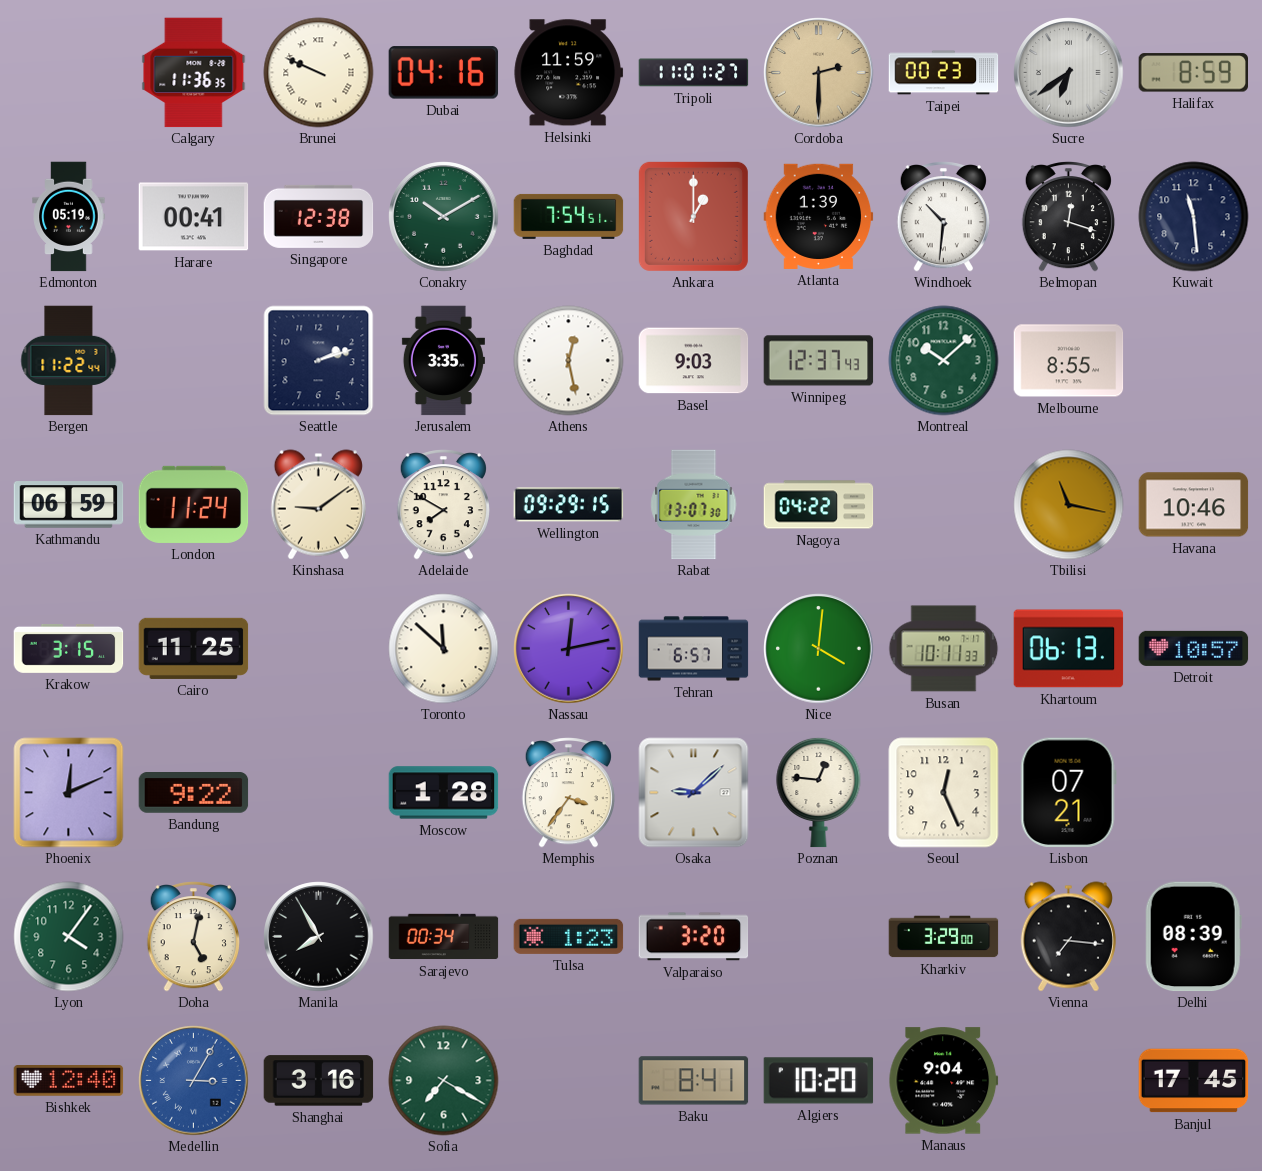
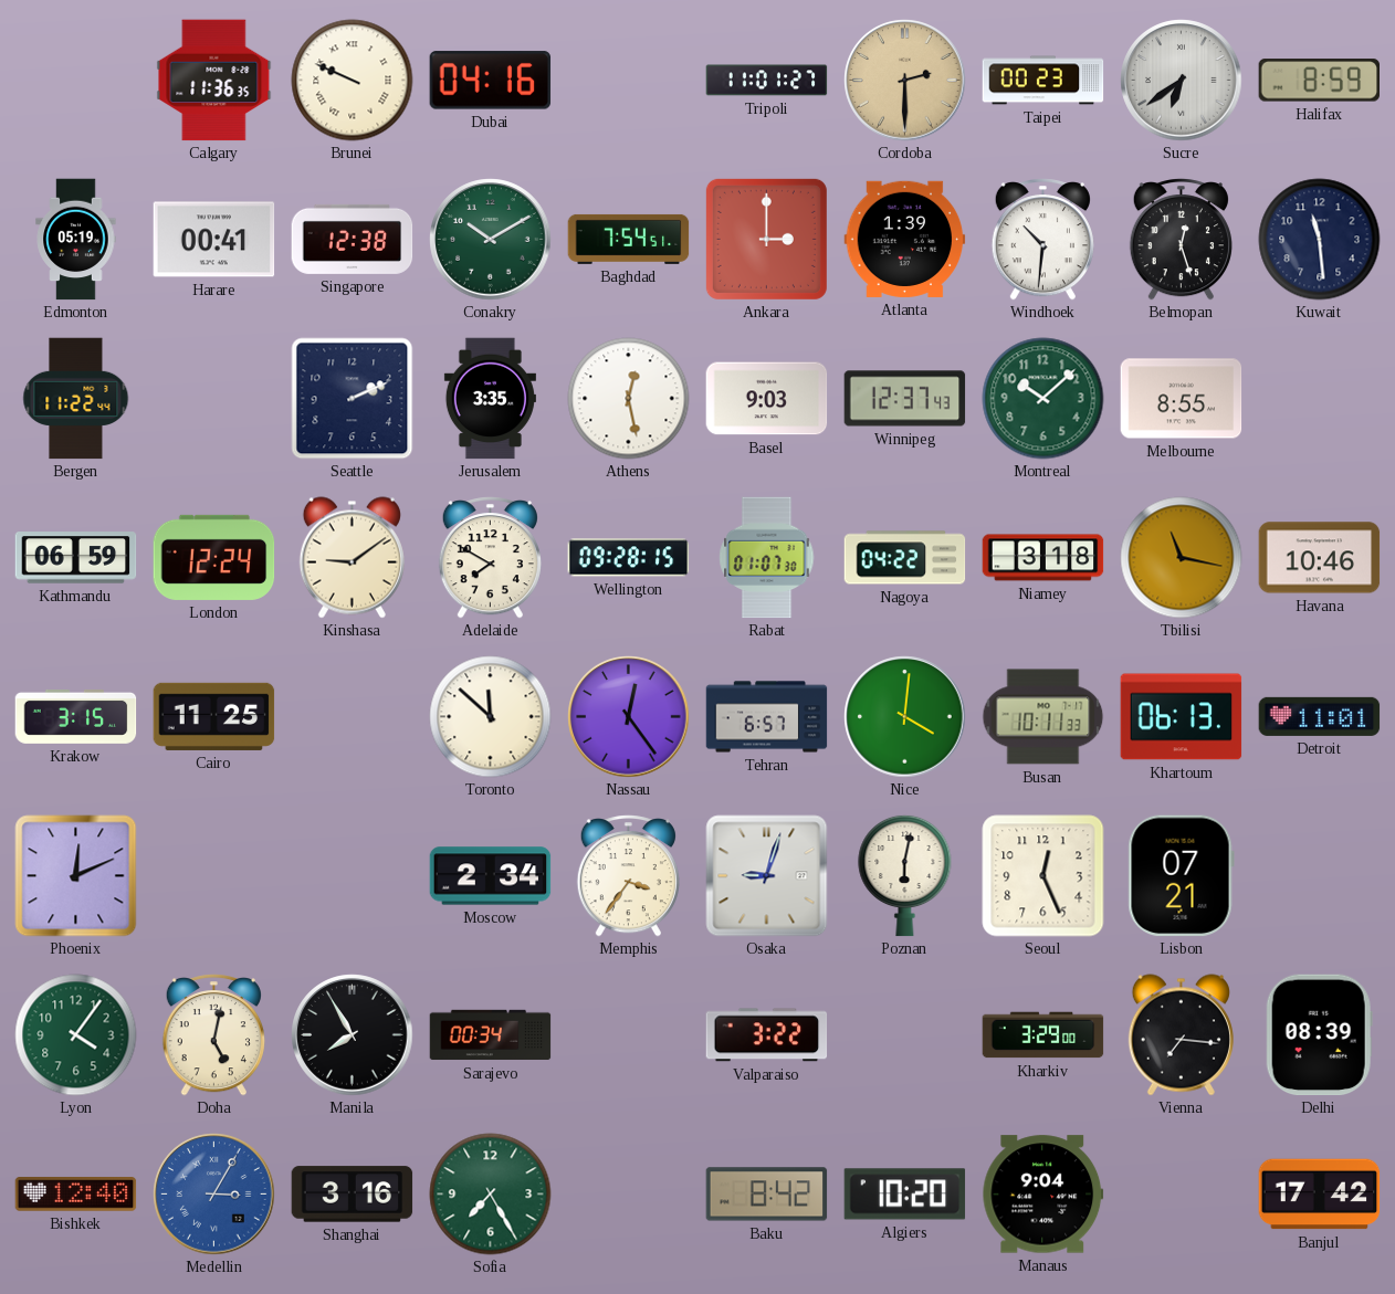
Helsinki: 11:59 -> none (569, 73)
Ankara: 1:00 -> 3:00 (766, 239)
Belmopan: 12:18 -> 12:27 (1181, 240)
Seattle: 2:12 -> 2:11 (353, 399)
London: 11:24 -> 12:24 (214, 557)
Wellington: 09:29 -> 09:28 (629, 558)
Rabat: 13:07 -> 01:07 (767, 558)
Niamey: none -> 3:18 (1043, 558)
Nassau: 12:13 -> 12:24 (629, 717)
Detroit: 10:57 -> 11:01 (1320, 716)
Bandung: 9:22 -> none (194, 793)
Moscow: 1:28 -> 2:34 (491, 876)
Osaka: 9:08 -> 9:03 (767, 876)
Poznan: 12:46 -> 6:02 (905, 875)
Tulsa: 1:23 -> none (569, 936)
Valparaiso: 3:20 -> 3:22 (767, 1035)
Sofia: 7:20 -> 7:25 (491, 1195)
Baku: 8:41 -> 8:42 (767, 1195)
Banjul: 17:45 -> 17:42 (1320, 1195)
